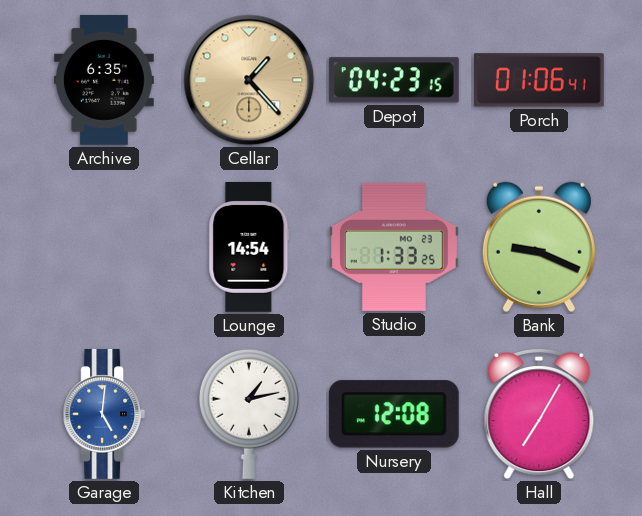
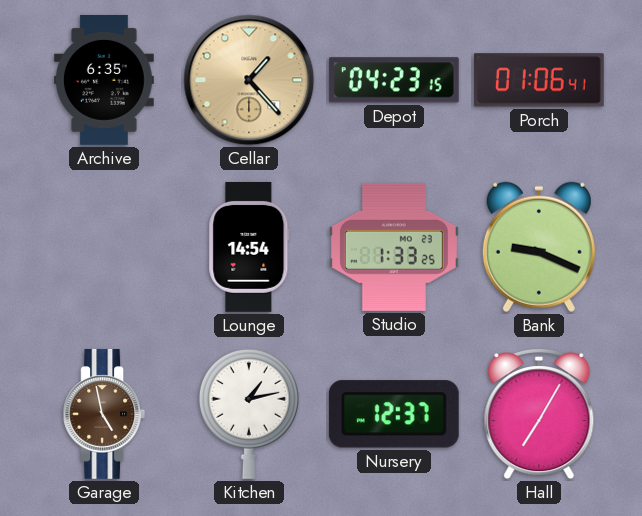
Garage: 5:01 -> 4:58 (104, 414)
Garage dial: blue -> brown (104, 414)
Nursery: 12:08 -> 12:37 (394, 414)
